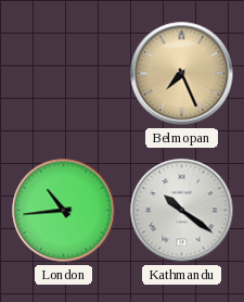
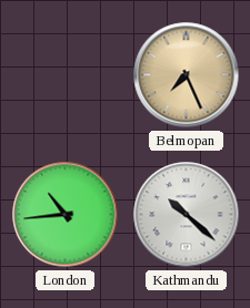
Kathmandu: 10:21 -> 10:22 (187, 215)
